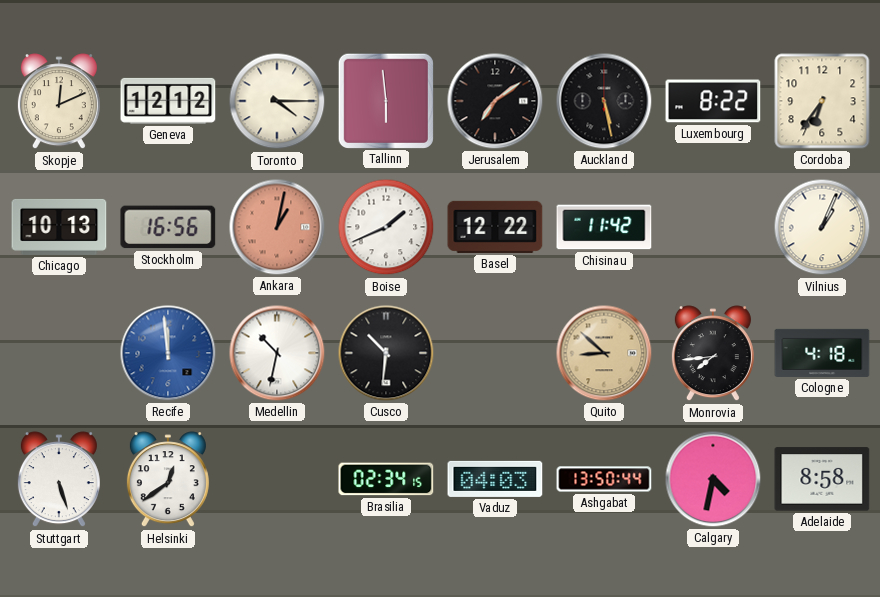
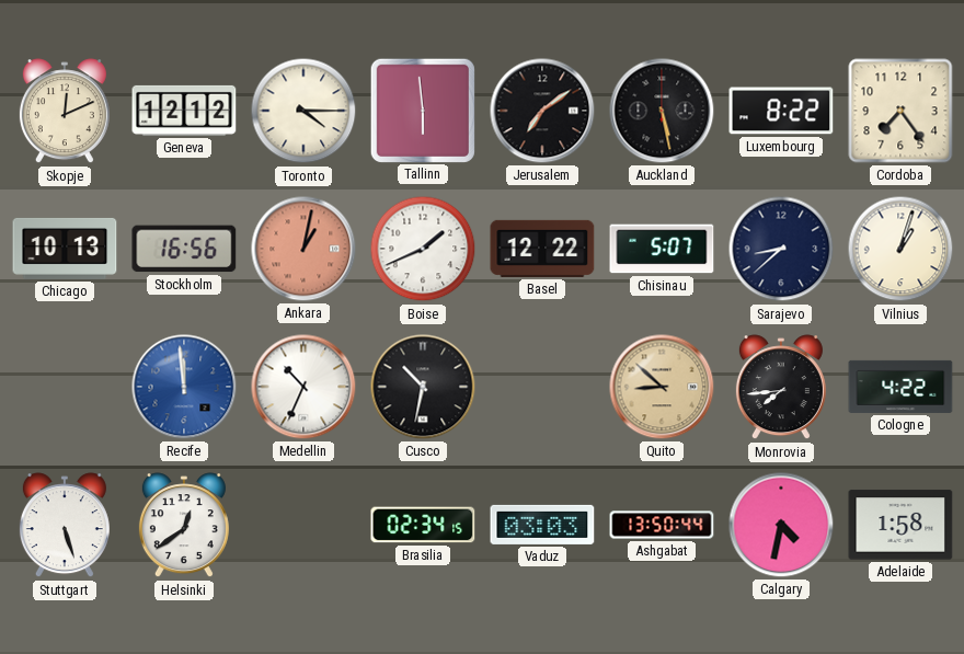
Cordoba: 6:36 -> 7:24 (900, 111)
Chisinau: 11:42 -> 5:07 (662, 249)
Sarajevo: none -> 8:38 (781, 249)
Vilnius: 1:04 -> 1:03 (900, 249)
Medellin: 10:32 -> 10:34 (303, 387)
Cusco: 10:31 -> 10:32 (423, 387)
Cologne: 4:18 -> 4:22 (900, 387)
Vaduz: 04:03 -> 03:03 (542, 525)
Adelaide: 8:58 -> 1:58 (900, 525)
